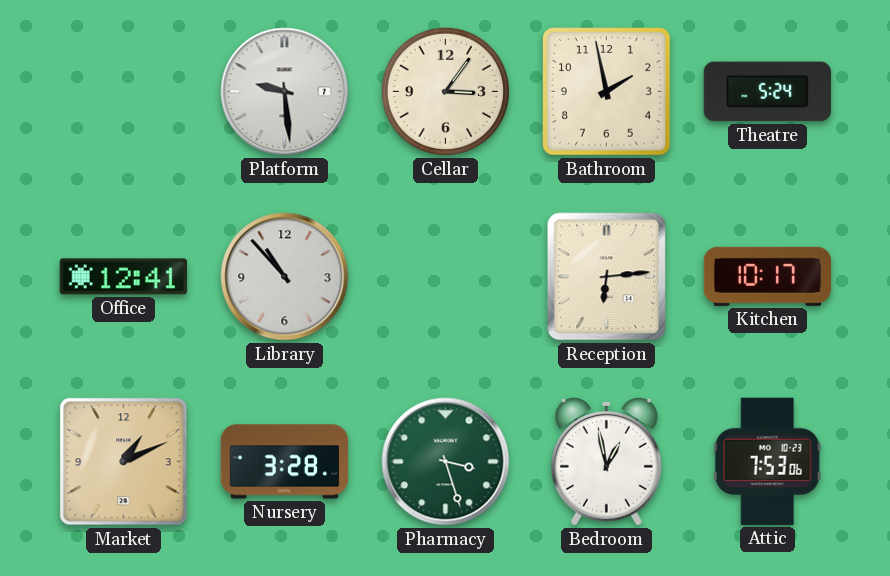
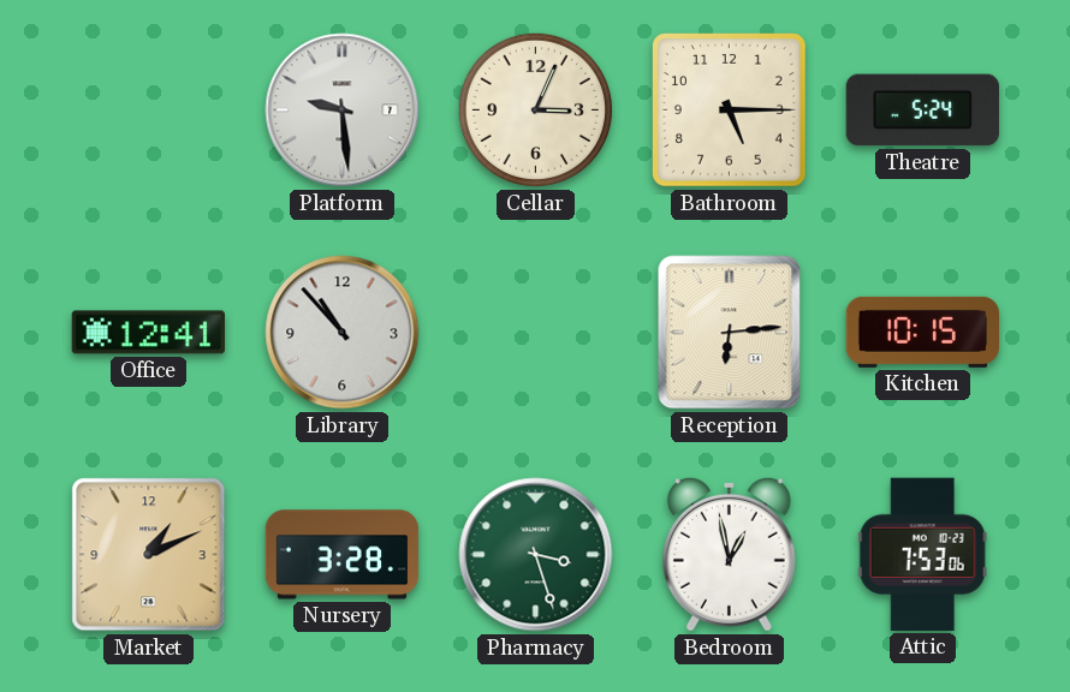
Cellar: 3:06 -> 3:04 (535, 109)
Bathroom: 1:58 -> 5:15 (730, 111)
Kitchen: 10:17 -> 10:15 (922, 332)
